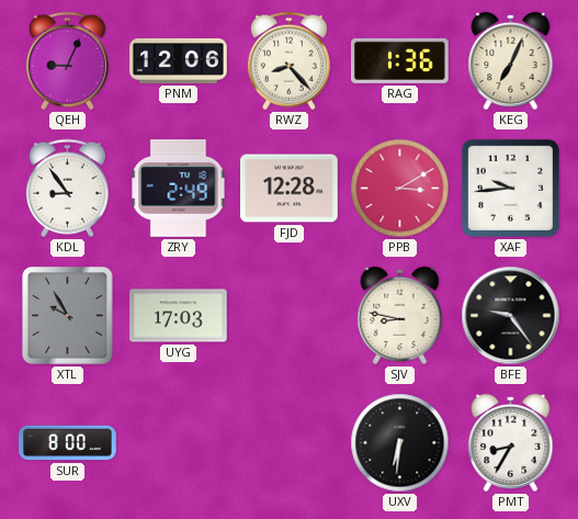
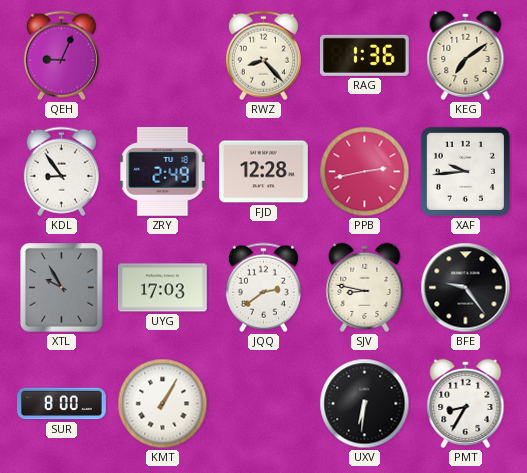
PNM: 12:06 -> none (179, 60)
KEG: 7:04 -> 7:09 (466, 55)
PPB: 3:10 -> 2:43 (365, 172)
JQQ: none -> 2:39 (263, 288)
KMT: none -> 1:05 (163, 404)
